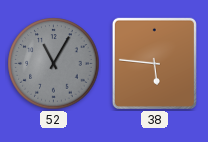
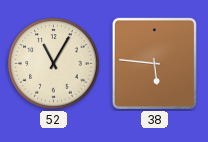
52 dial: grey -> cream (54, 64)
